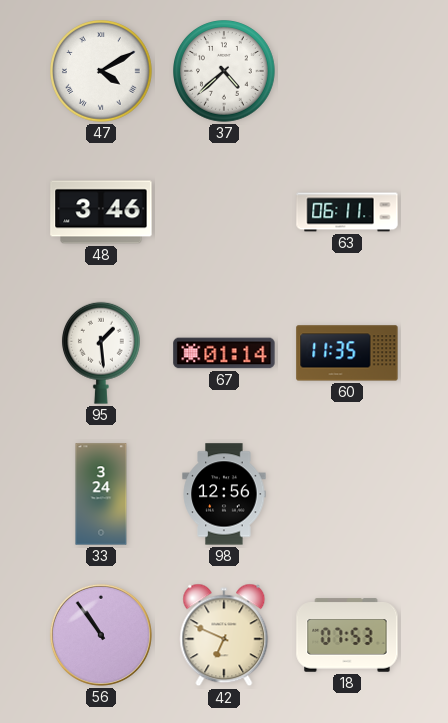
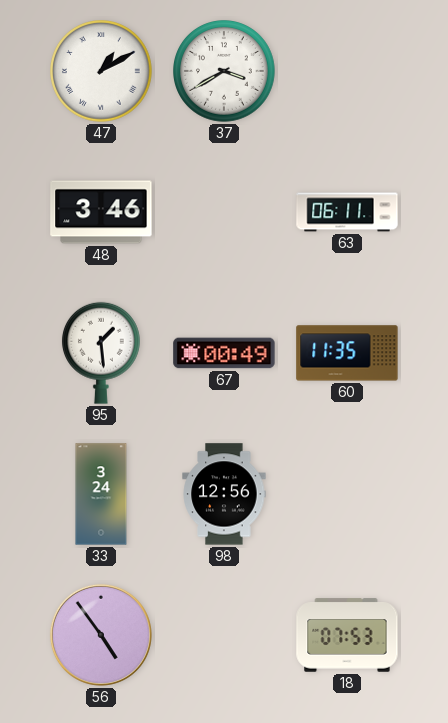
47: 4:10 -> 1:10 (102, 72)
37: 4:38 -> 3:40 (225, 72)
67: 01:14 -> 00:49 (224, 353)
56: 10:54 -> 4:54 (101, 635)
42: 6:49 -> none (224, 635)
